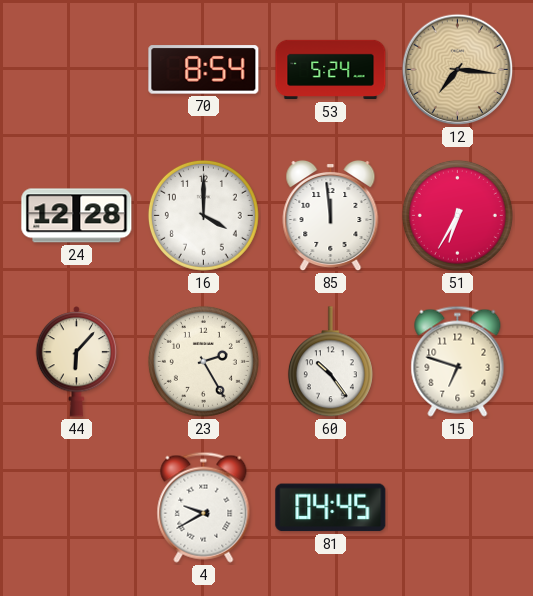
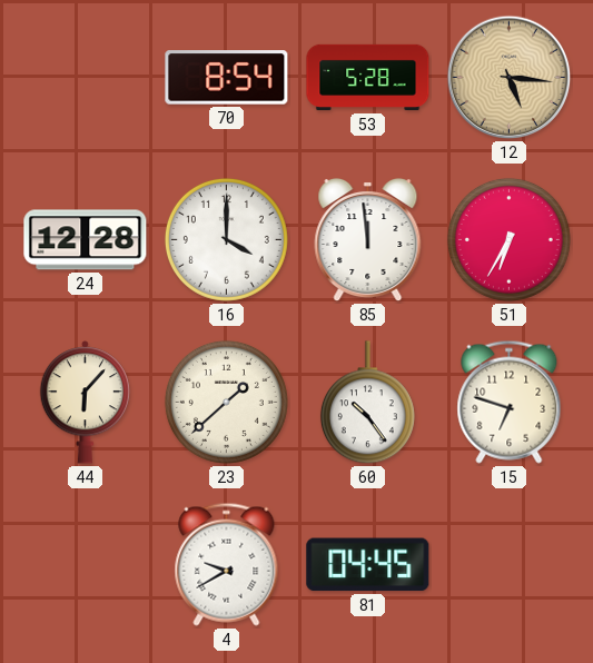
53: 5:24 -> 5:28 (368, 78)
12: 7:16 -> 5:16 (510, 78)
23: 2:25 -> 1:38 (226, 402)
